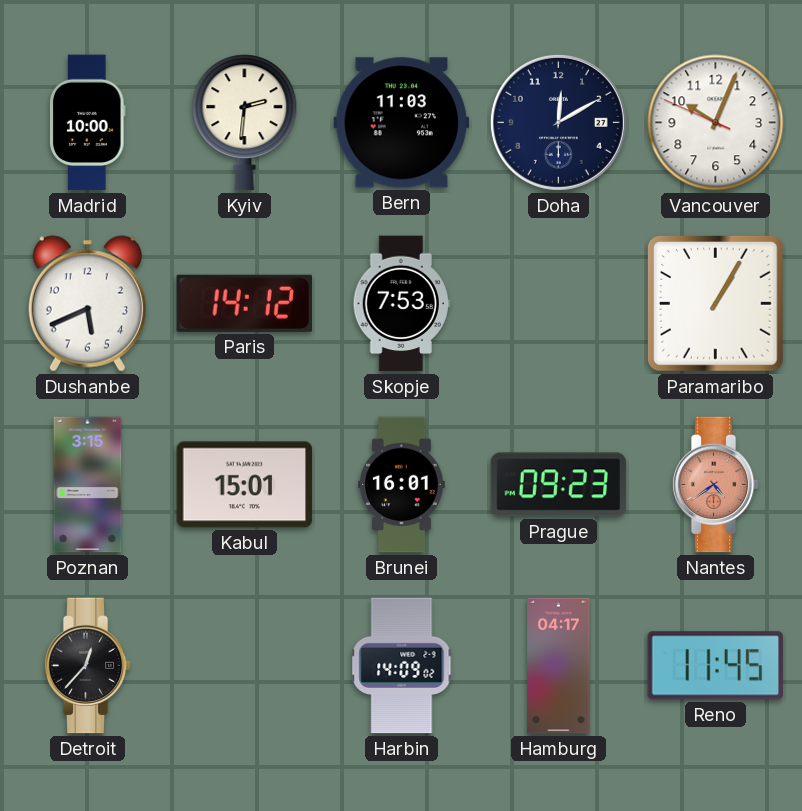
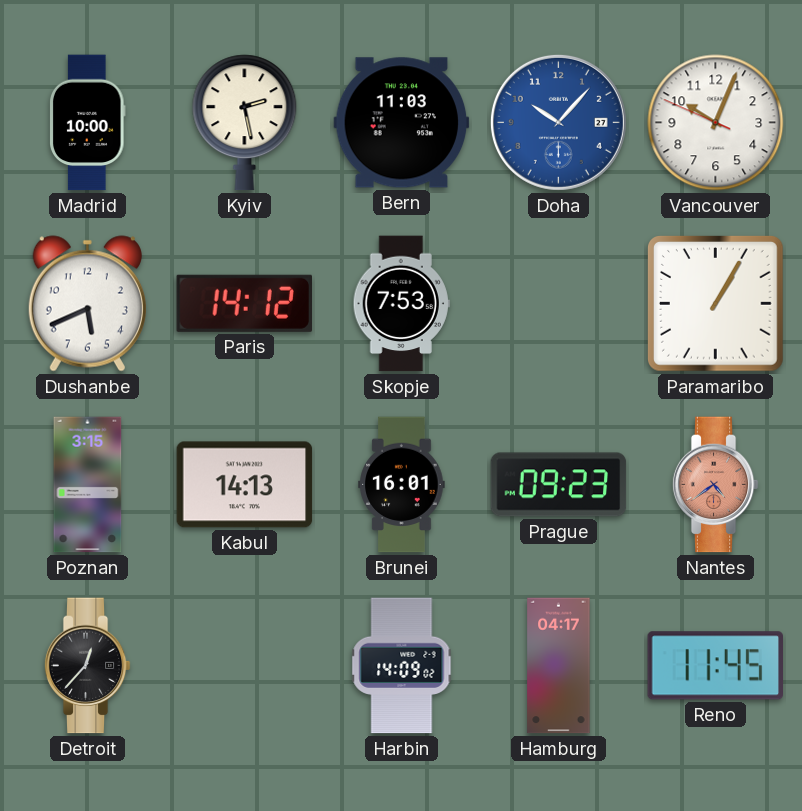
Kyiv: 2:31 -> 2:28 (245, 123)
Doha: 12:10 -> 10:07 (558, 122)
Doha dial: navy -> blue (558, 122)
Kabul: 15:01 -> 14:13 (245, 485)
